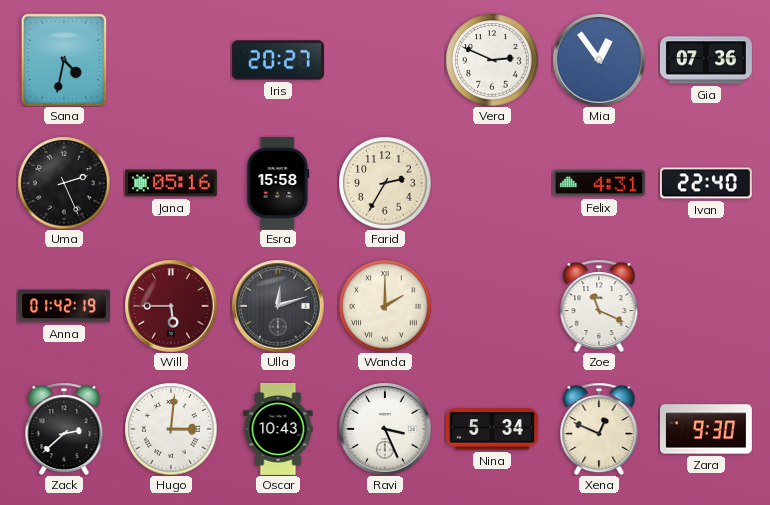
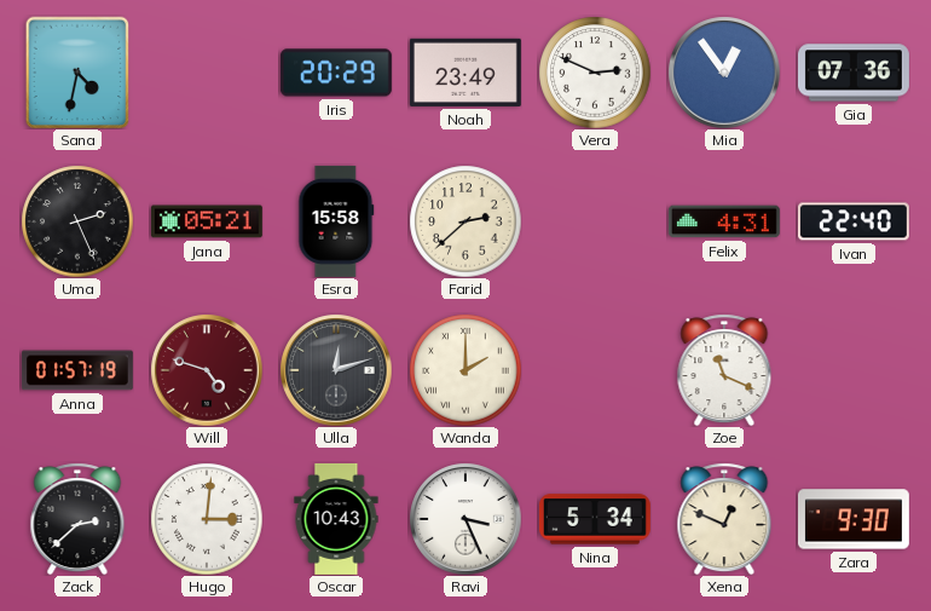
Iris: 20:27 -> 20:29 (336, 73)
Noah: none -> 23:49 (465, 73)
Jana: 05:16 -> 05:21 (207, 221)
Farid: 2:35 -> 2:38 (465, 221)
Anna: 01:42 -> 01:57 (77, 370)
Will: 5:45 -> 4:48 (207, 370)
